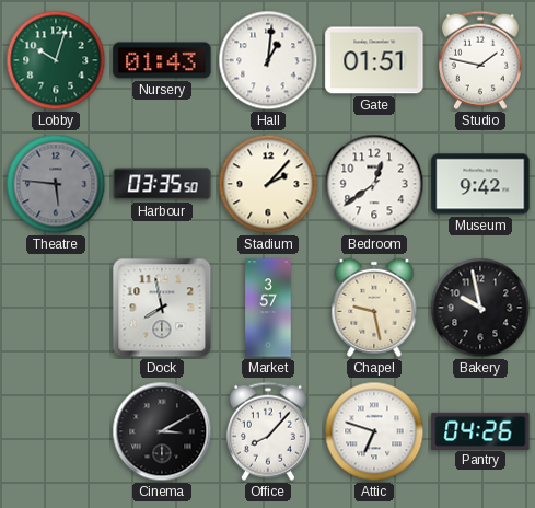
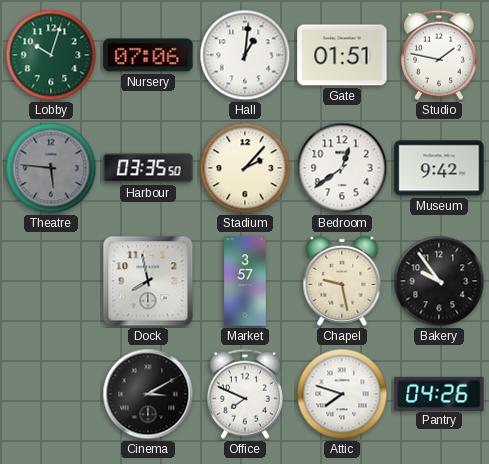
Nursery: 01:43 -> 07:06 (148, 55)
Bakery: 9:58 -> 9:54 (439, 281)
Office: 8:07 -> 7:49 (245, 394)
Attic: 6:48 -> 7:48 (342, 394)
